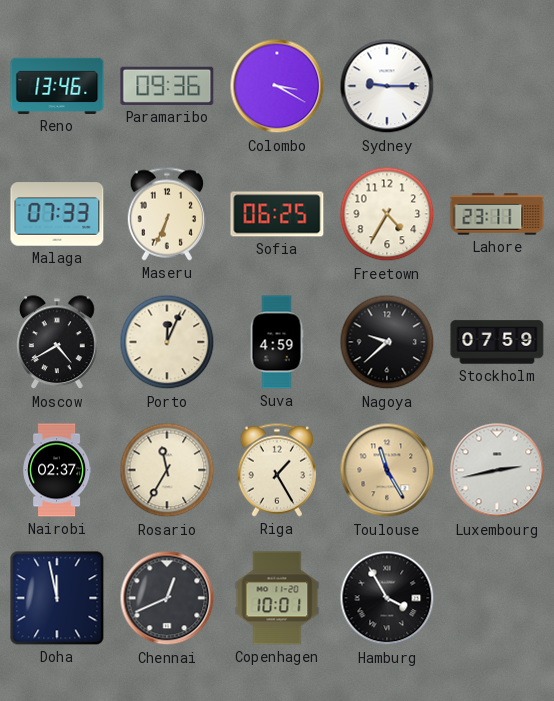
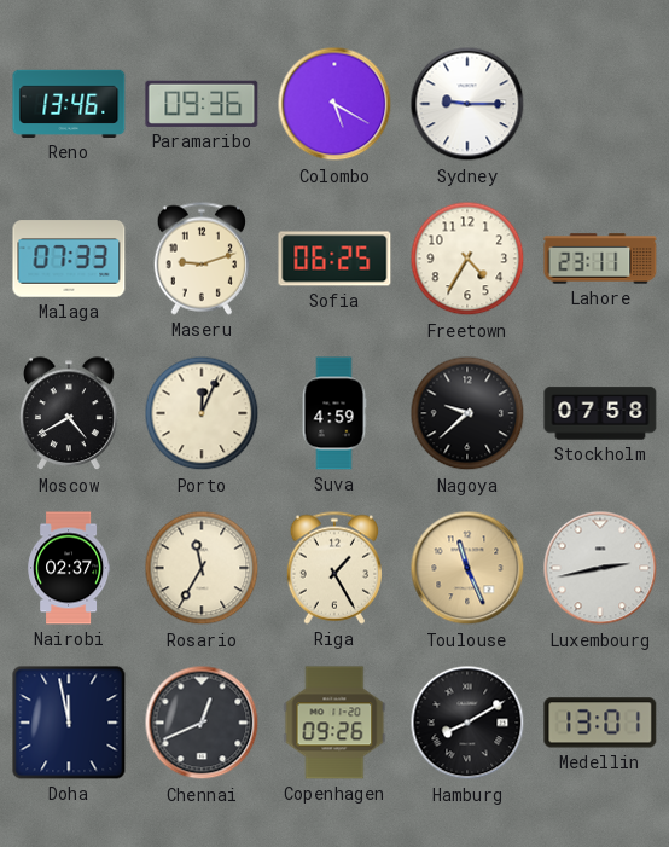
Colombo: 3:20 -> 5:20 (334, 104)
Maseru: 6:34 -> 9:12 (202, 259)
Stockholm: 07:59 -> 07:58 (600, 413)
Toulouse: 11:25 -> 11:26 (467, 568)
Copenhagen: 10:01 -> 09:26 (334, 723)
Hamburg: 3:55 -> 8:10 (467, 723)
Medellin: none -> 13:01 (600, 723)
